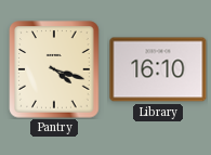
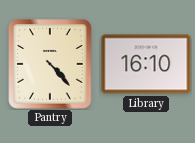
Pantry: 4:18 -> 4:23 (50, 64)
